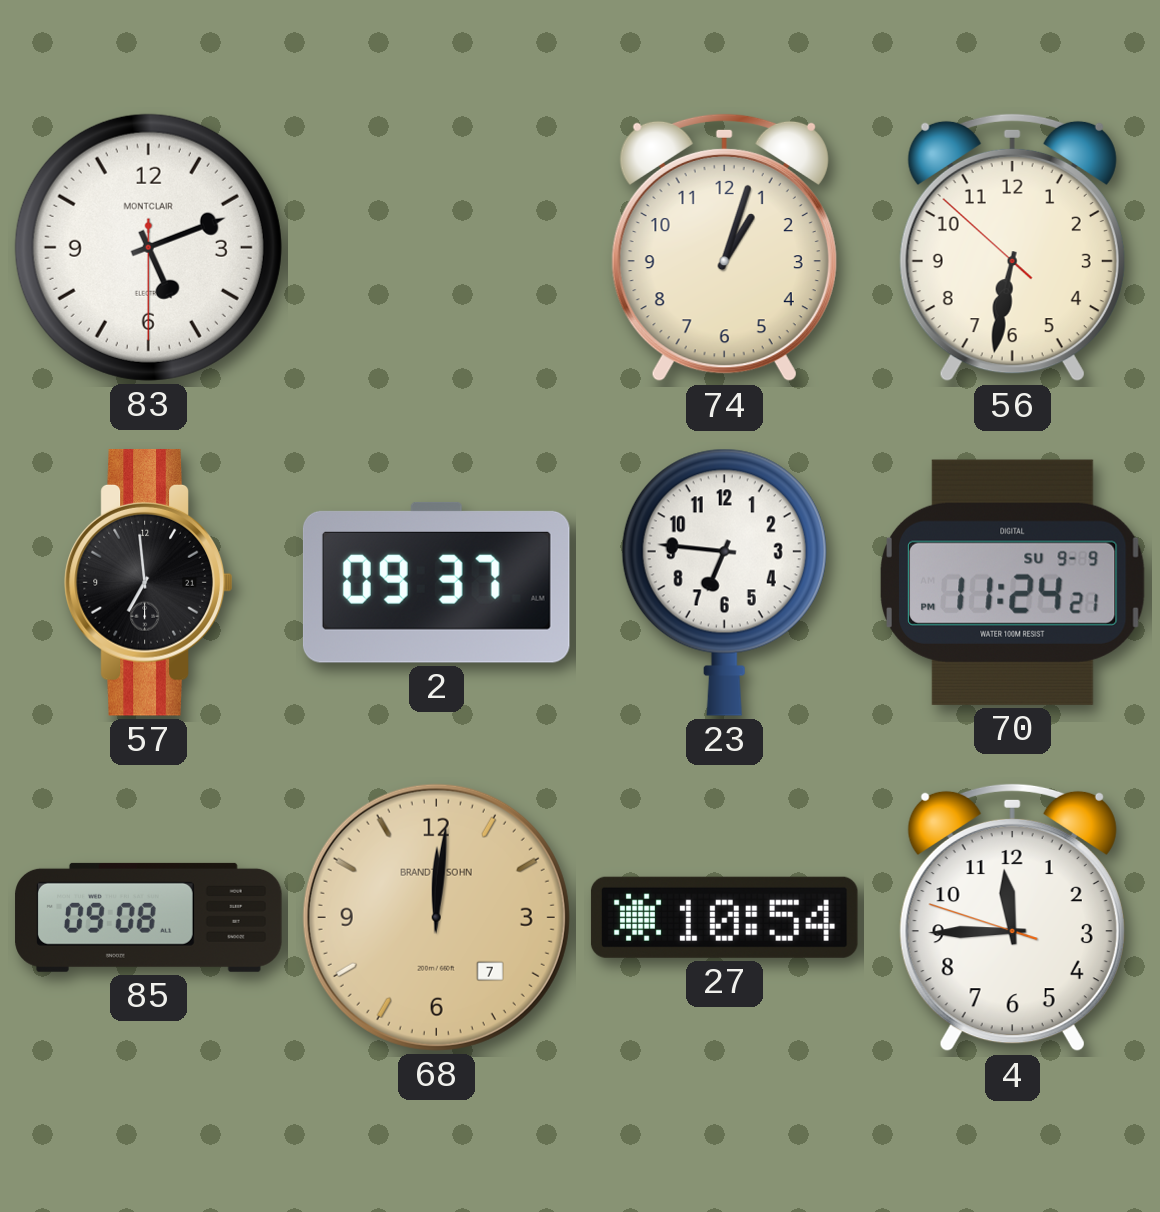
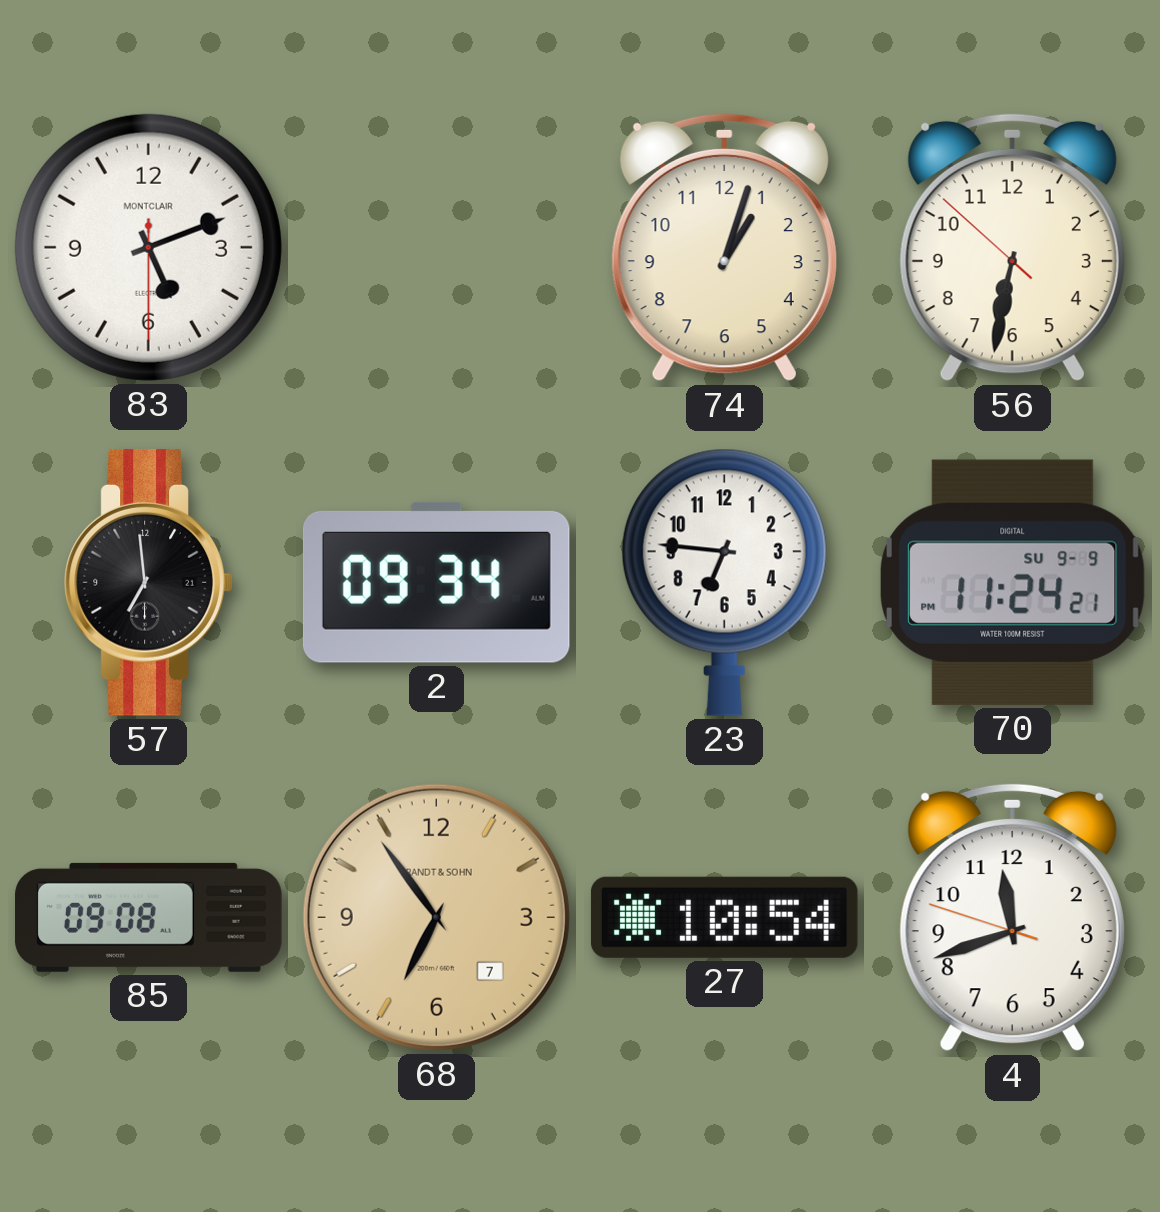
2: 09:37 -> 09:34 (436, 582)
68: 12:01 -> 6:54 (436, 917)
4: 11:44 -> 11:41 (1012, 918)
